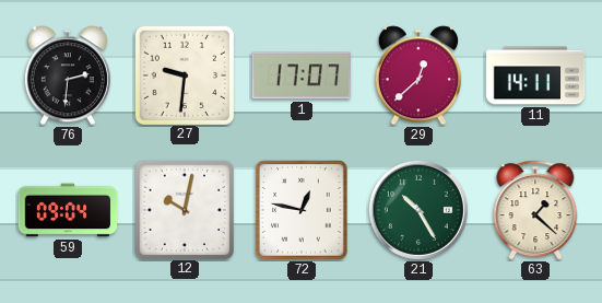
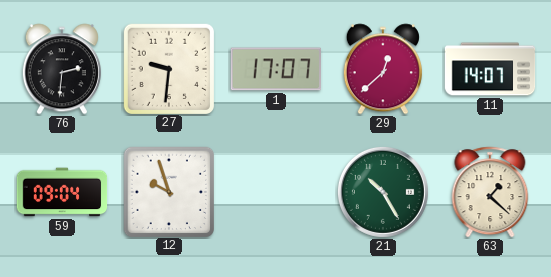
11: 14:11 -> 14:07 (490, 69)
12: 10:02 -> 9:57 (168, 191)
72: 12:47 -> none (302, 210)
